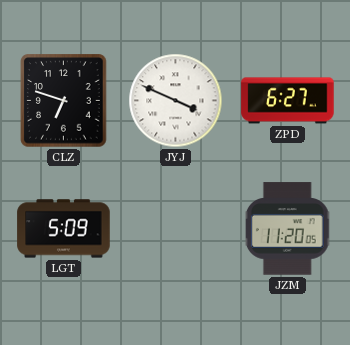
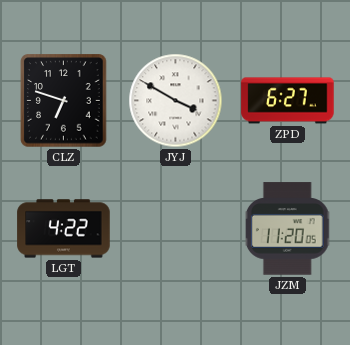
JYJ: 3:49 -> 3:50 (176, 101)
LGT: 5:09 -> 4:22 (64, 229)
